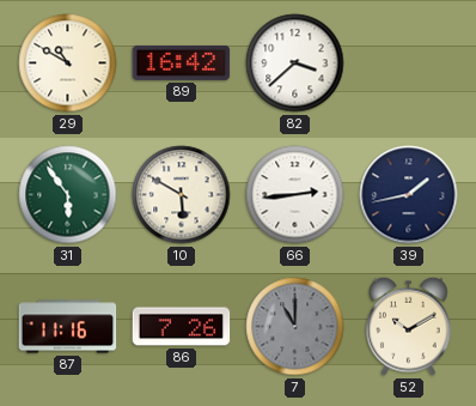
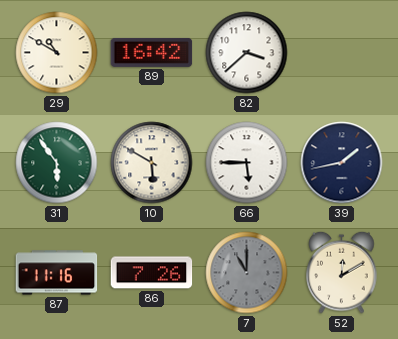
66: 2:44 -> 5:45 (247, 163)
52: 10:10 -> 12:10 (342, 272)
